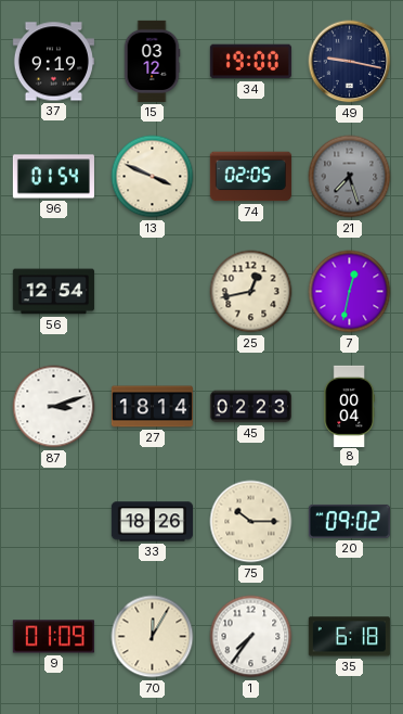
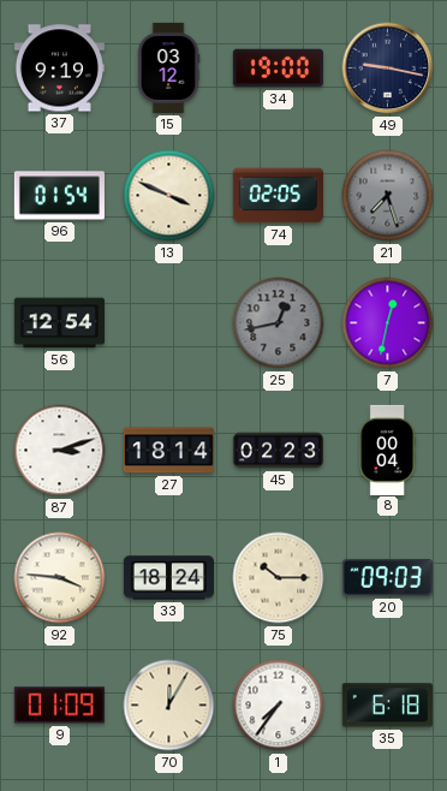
25 dial: cream -> grey (279, 323)
92: none -> 3:46 (60, 578)
33: 18:26 -> 18:24 (168, 578)
20: 09:02 -> 09:03 (387, 577)
